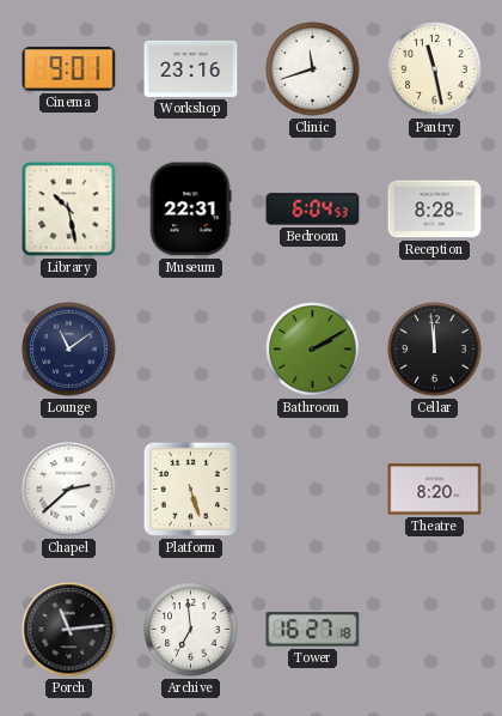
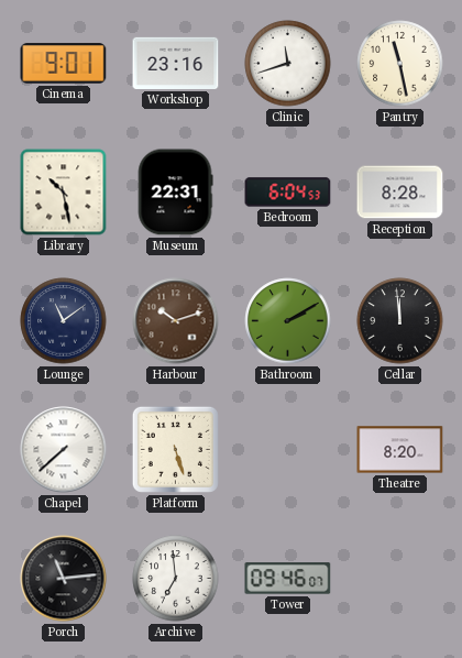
Harbour: none -> 10:12 (176, 321)
Chapel: 2:38 -> 7:38 (64, 450)
Tower: 16:27 -> 09:46 (288, 579)
